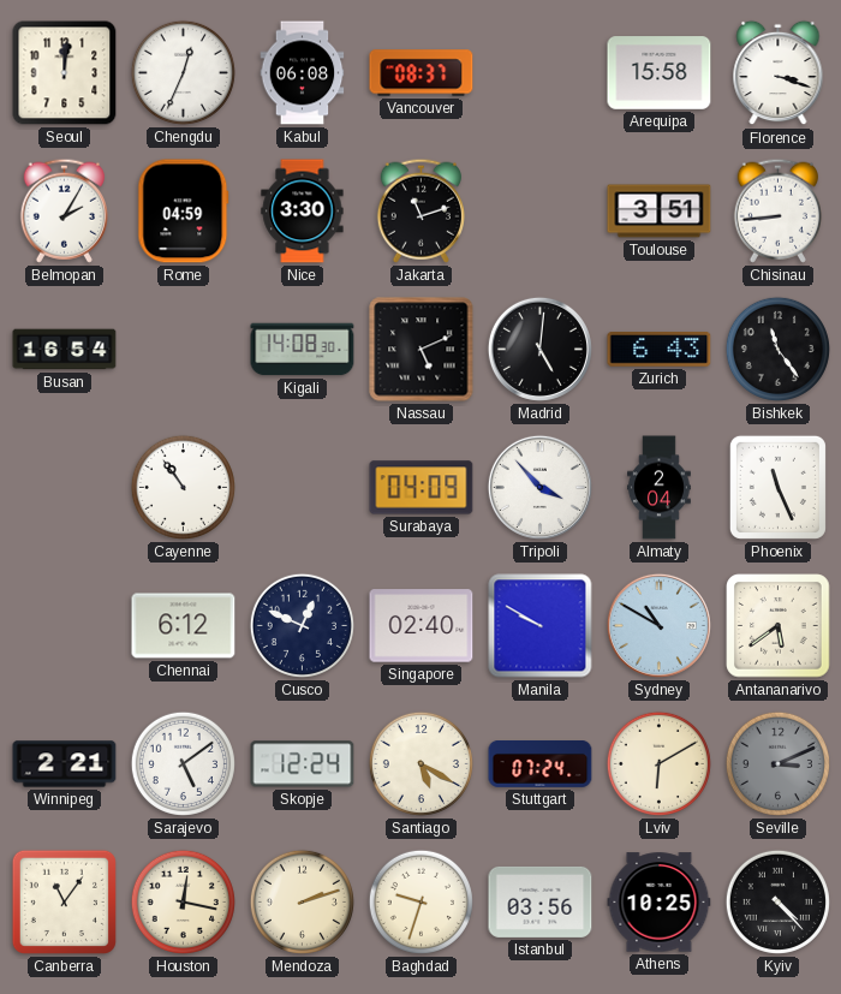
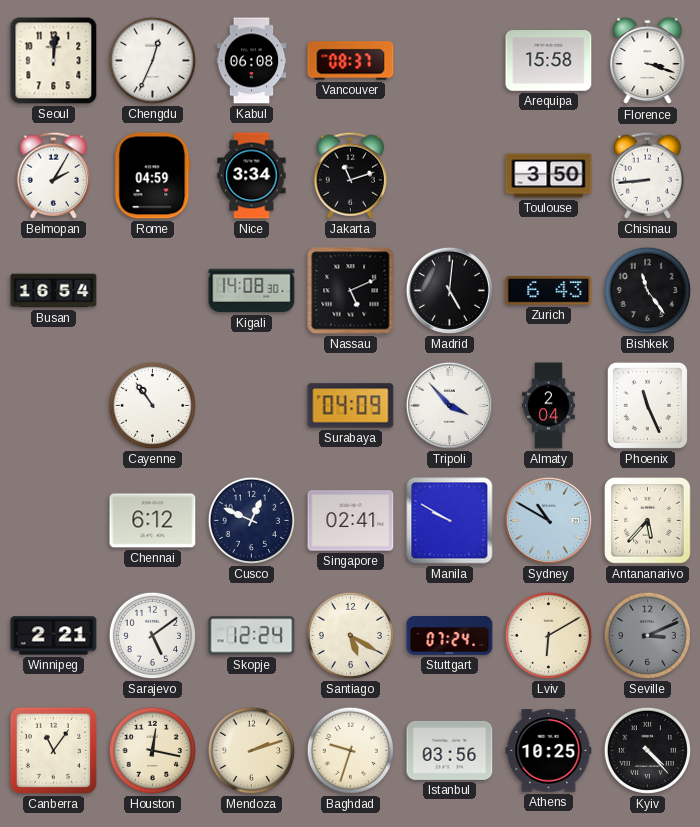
Nice: 3:30 -> 3:34 (252, 176)
Toulouse: 3:51 -> 3:50 (549, 176)
Singapore: 02:40 -> 02:41 (351, 521)
Antananarivo: 5:39 -> 5:37 (648, 521)
